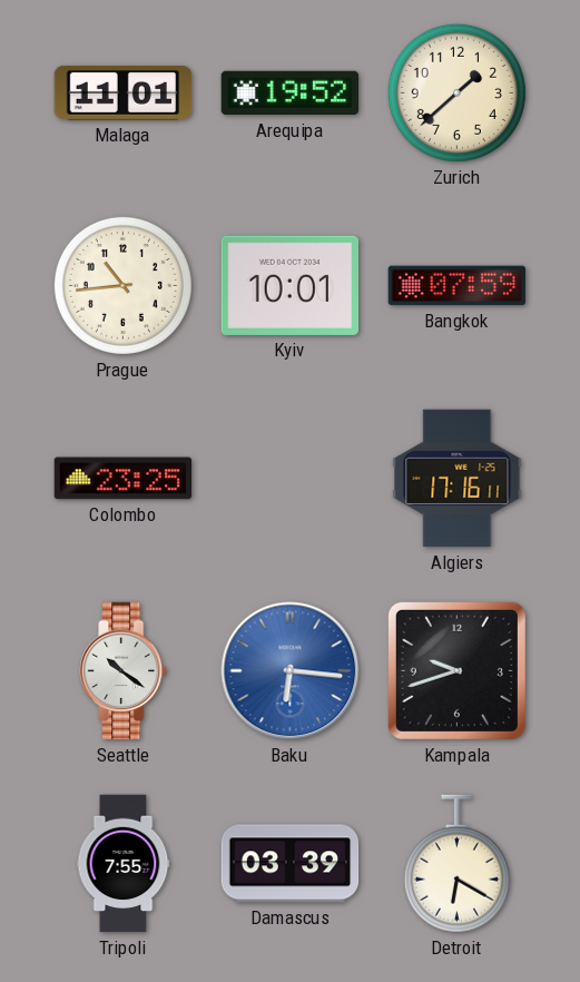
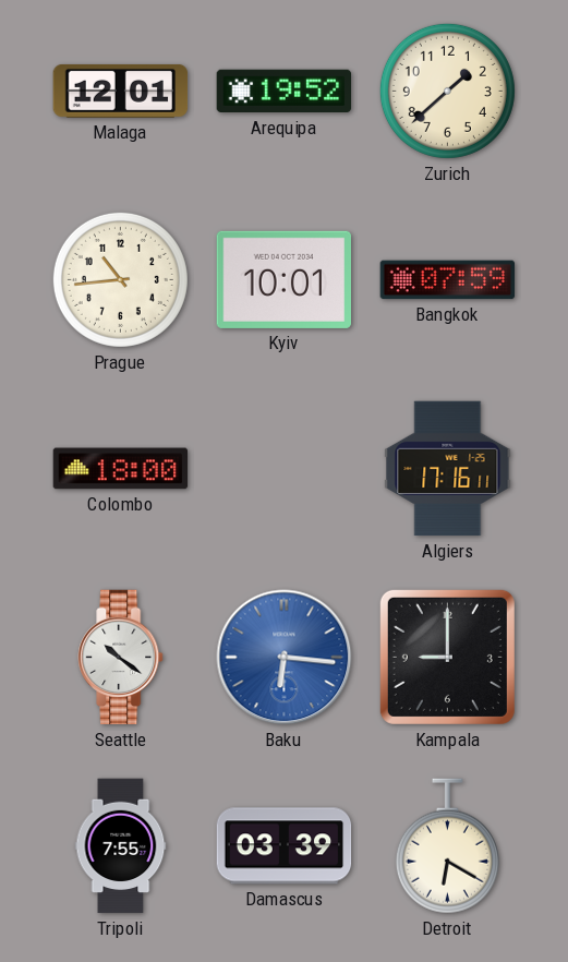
Malaga: 11:01 -> 12:01 (121, 91)
Colombo: 23:25 -> 18:00 (121, 469)
Kampala: 9:42 -> 9:00 (447, 657)
